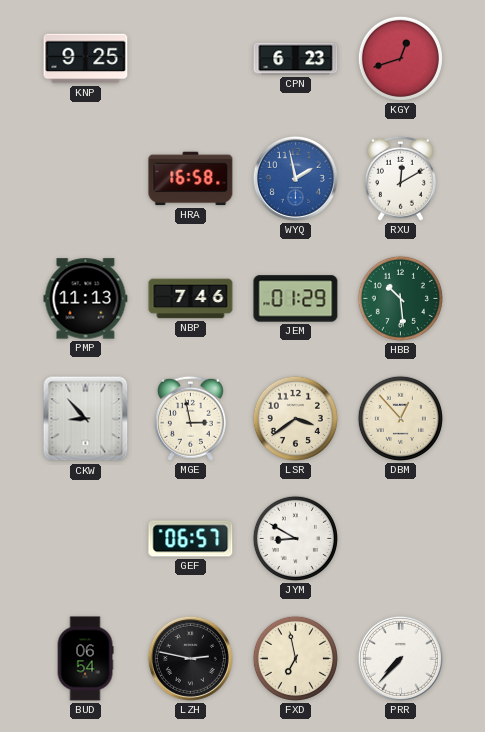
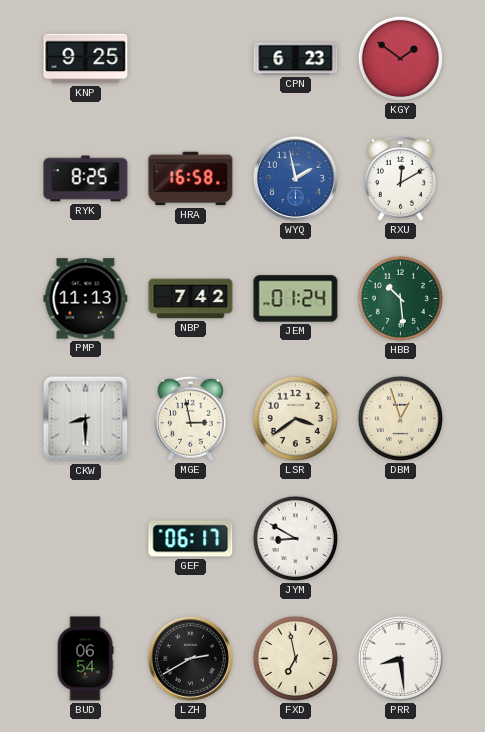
KGY: 12:42 -> 1:51 (400, 58)
RYK: none -> 8:25 (86, 179)
NBP: 7:46 -> 7:42 (191, 299)
JEM: 01:29 -> 01:24 (296, 299)
CKW: 8:53 -> 8:30 (86, 419)
DBM: 12:53 -> 12:57 (400, 418)
GEF: 06:57 -> 06:17 (191, 539)
LZH: 2:47 -> 2:40 (190, 658)
PRR: 7:37 -> 8:29 (400, 658)
